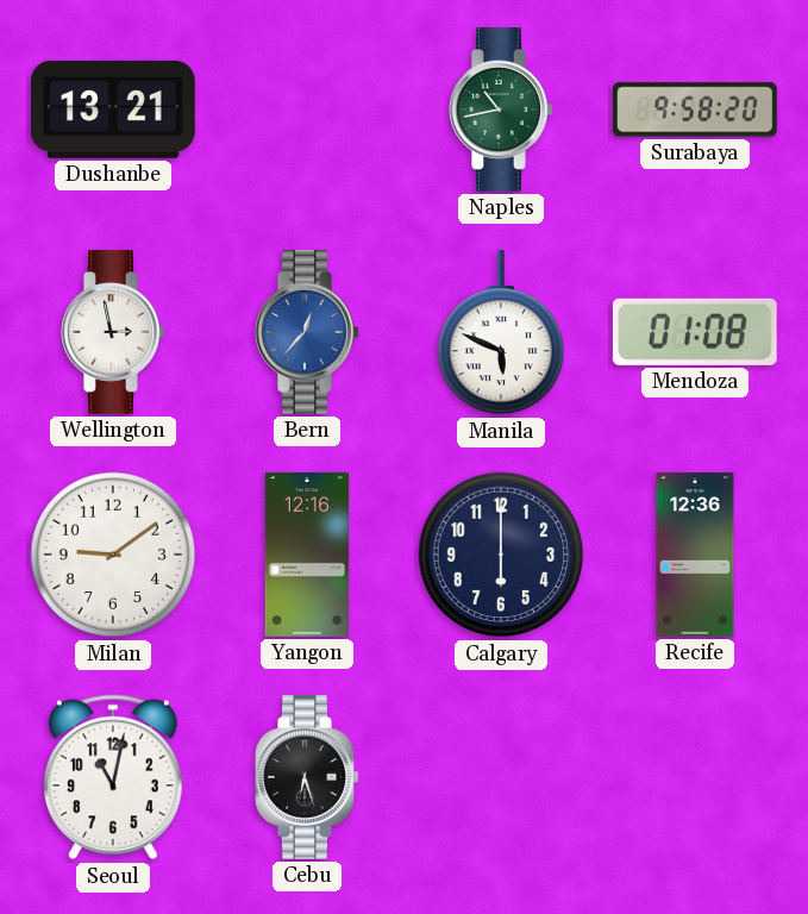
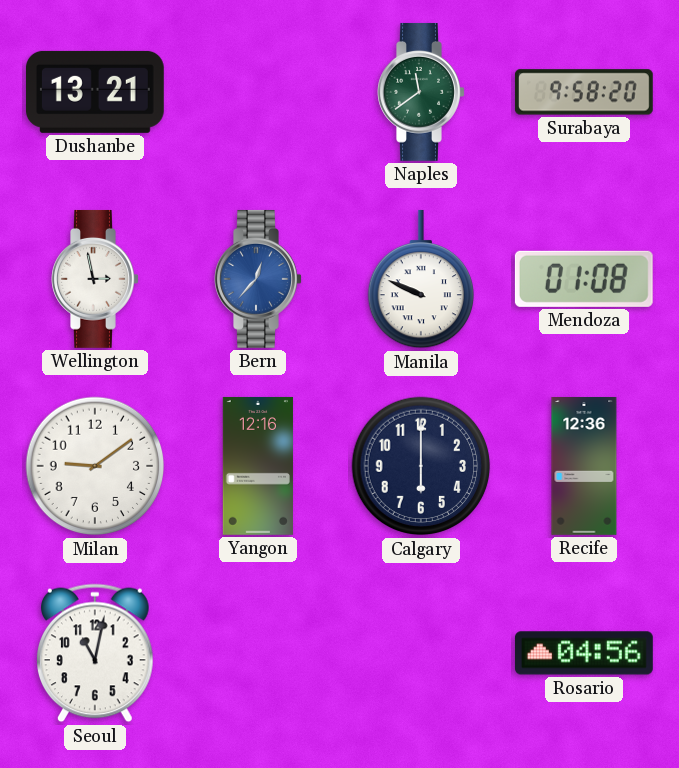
Naples: 10:43 -> 11:39 (421, 92)
Manila: 5:49 -> 9:49 (420, 279)
Cebu: 6:27 -> none (307, 777)
Rosario: none -> 04:56 (584, 653)
